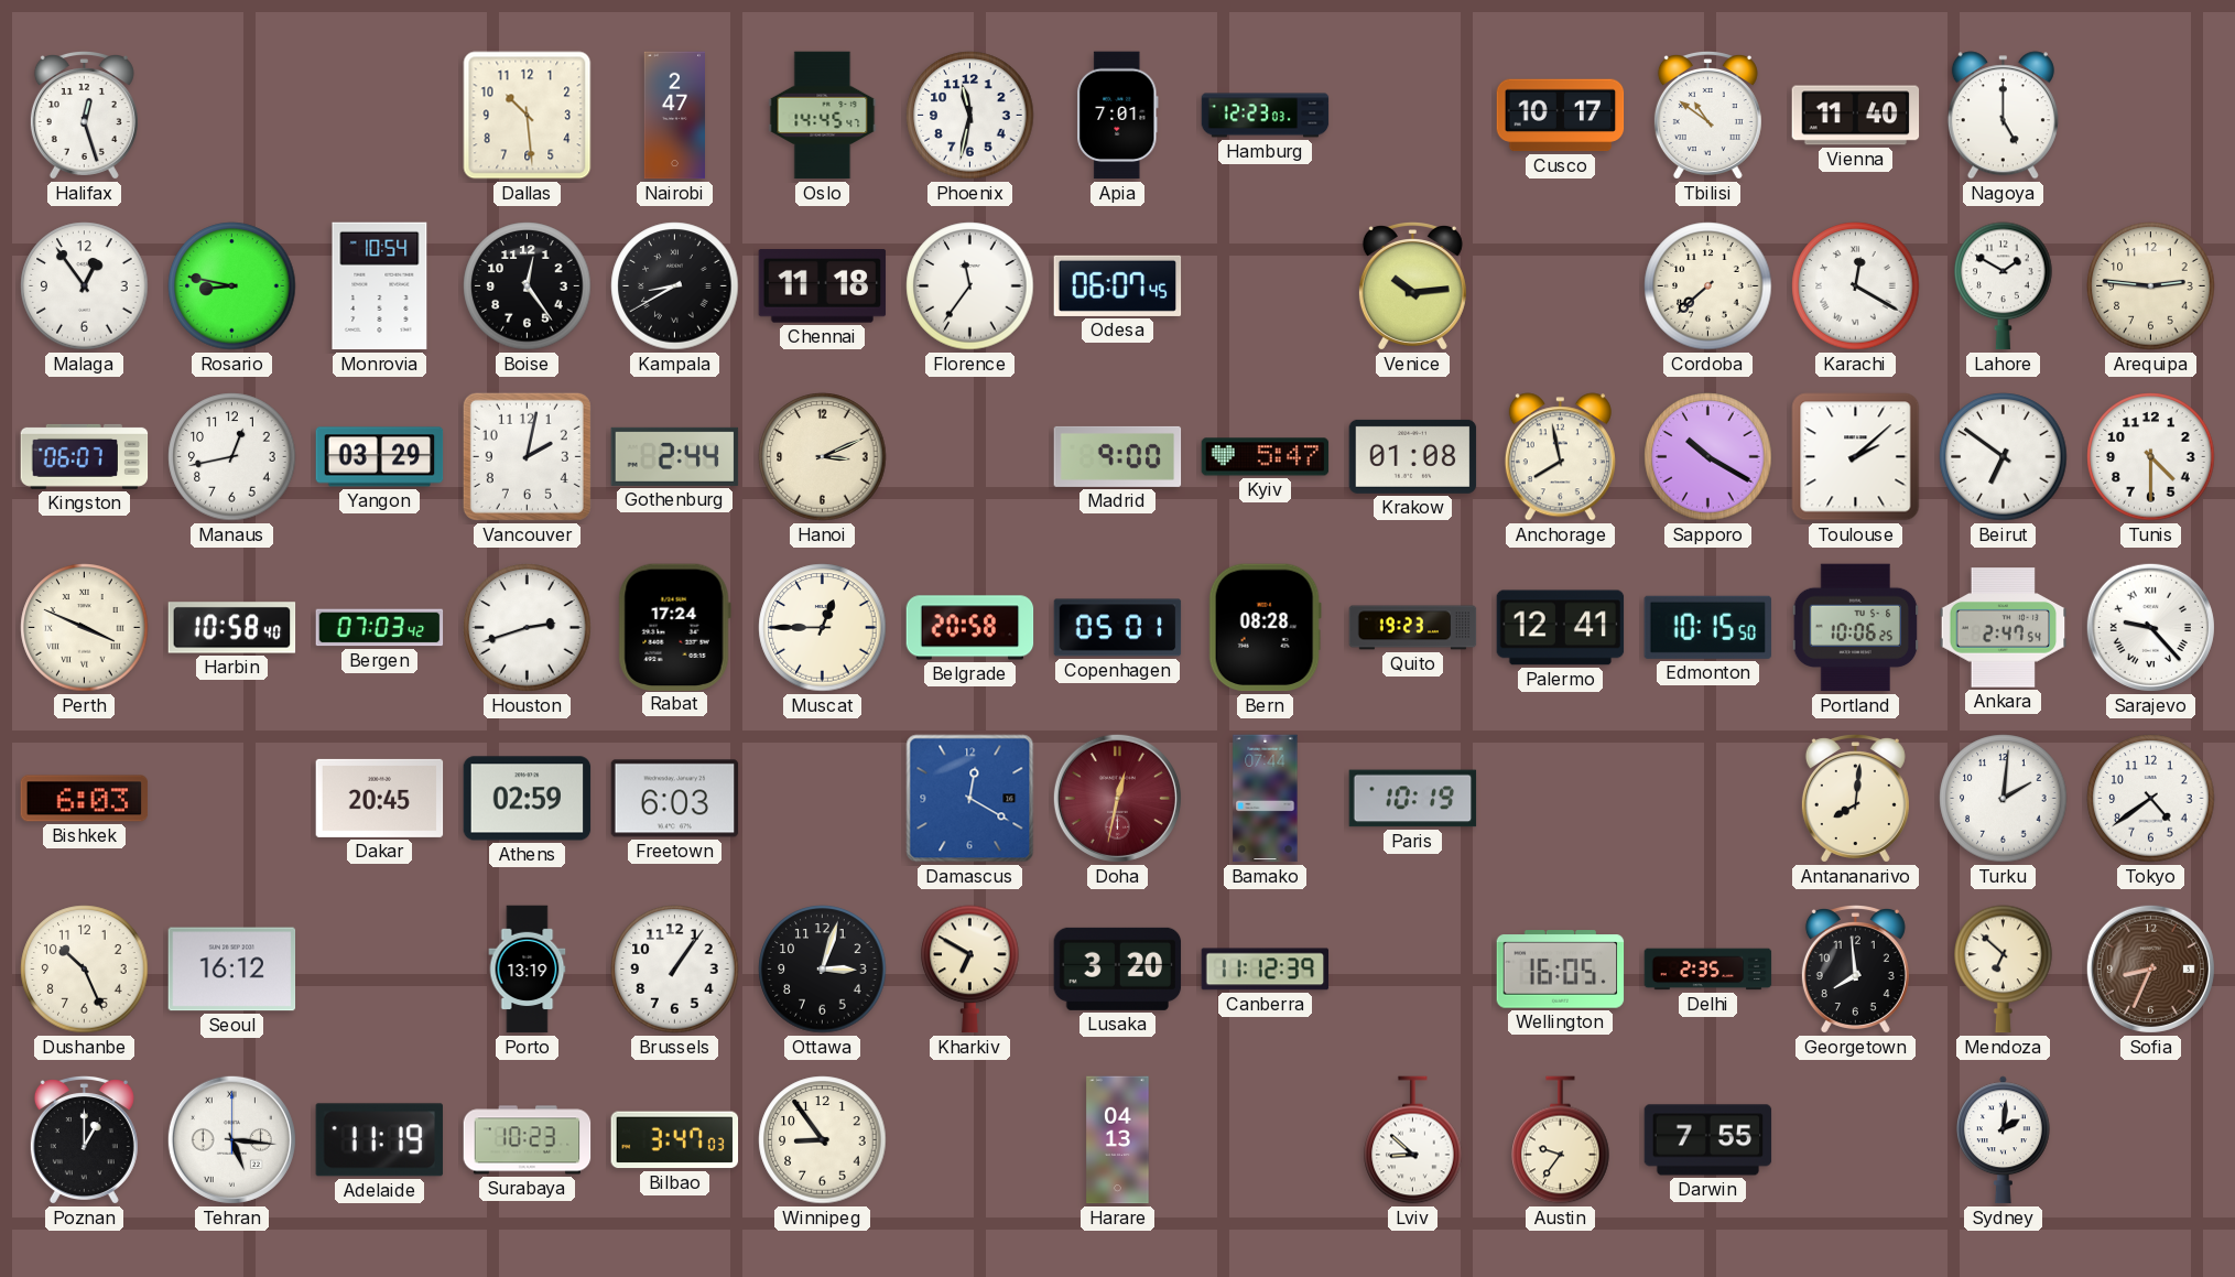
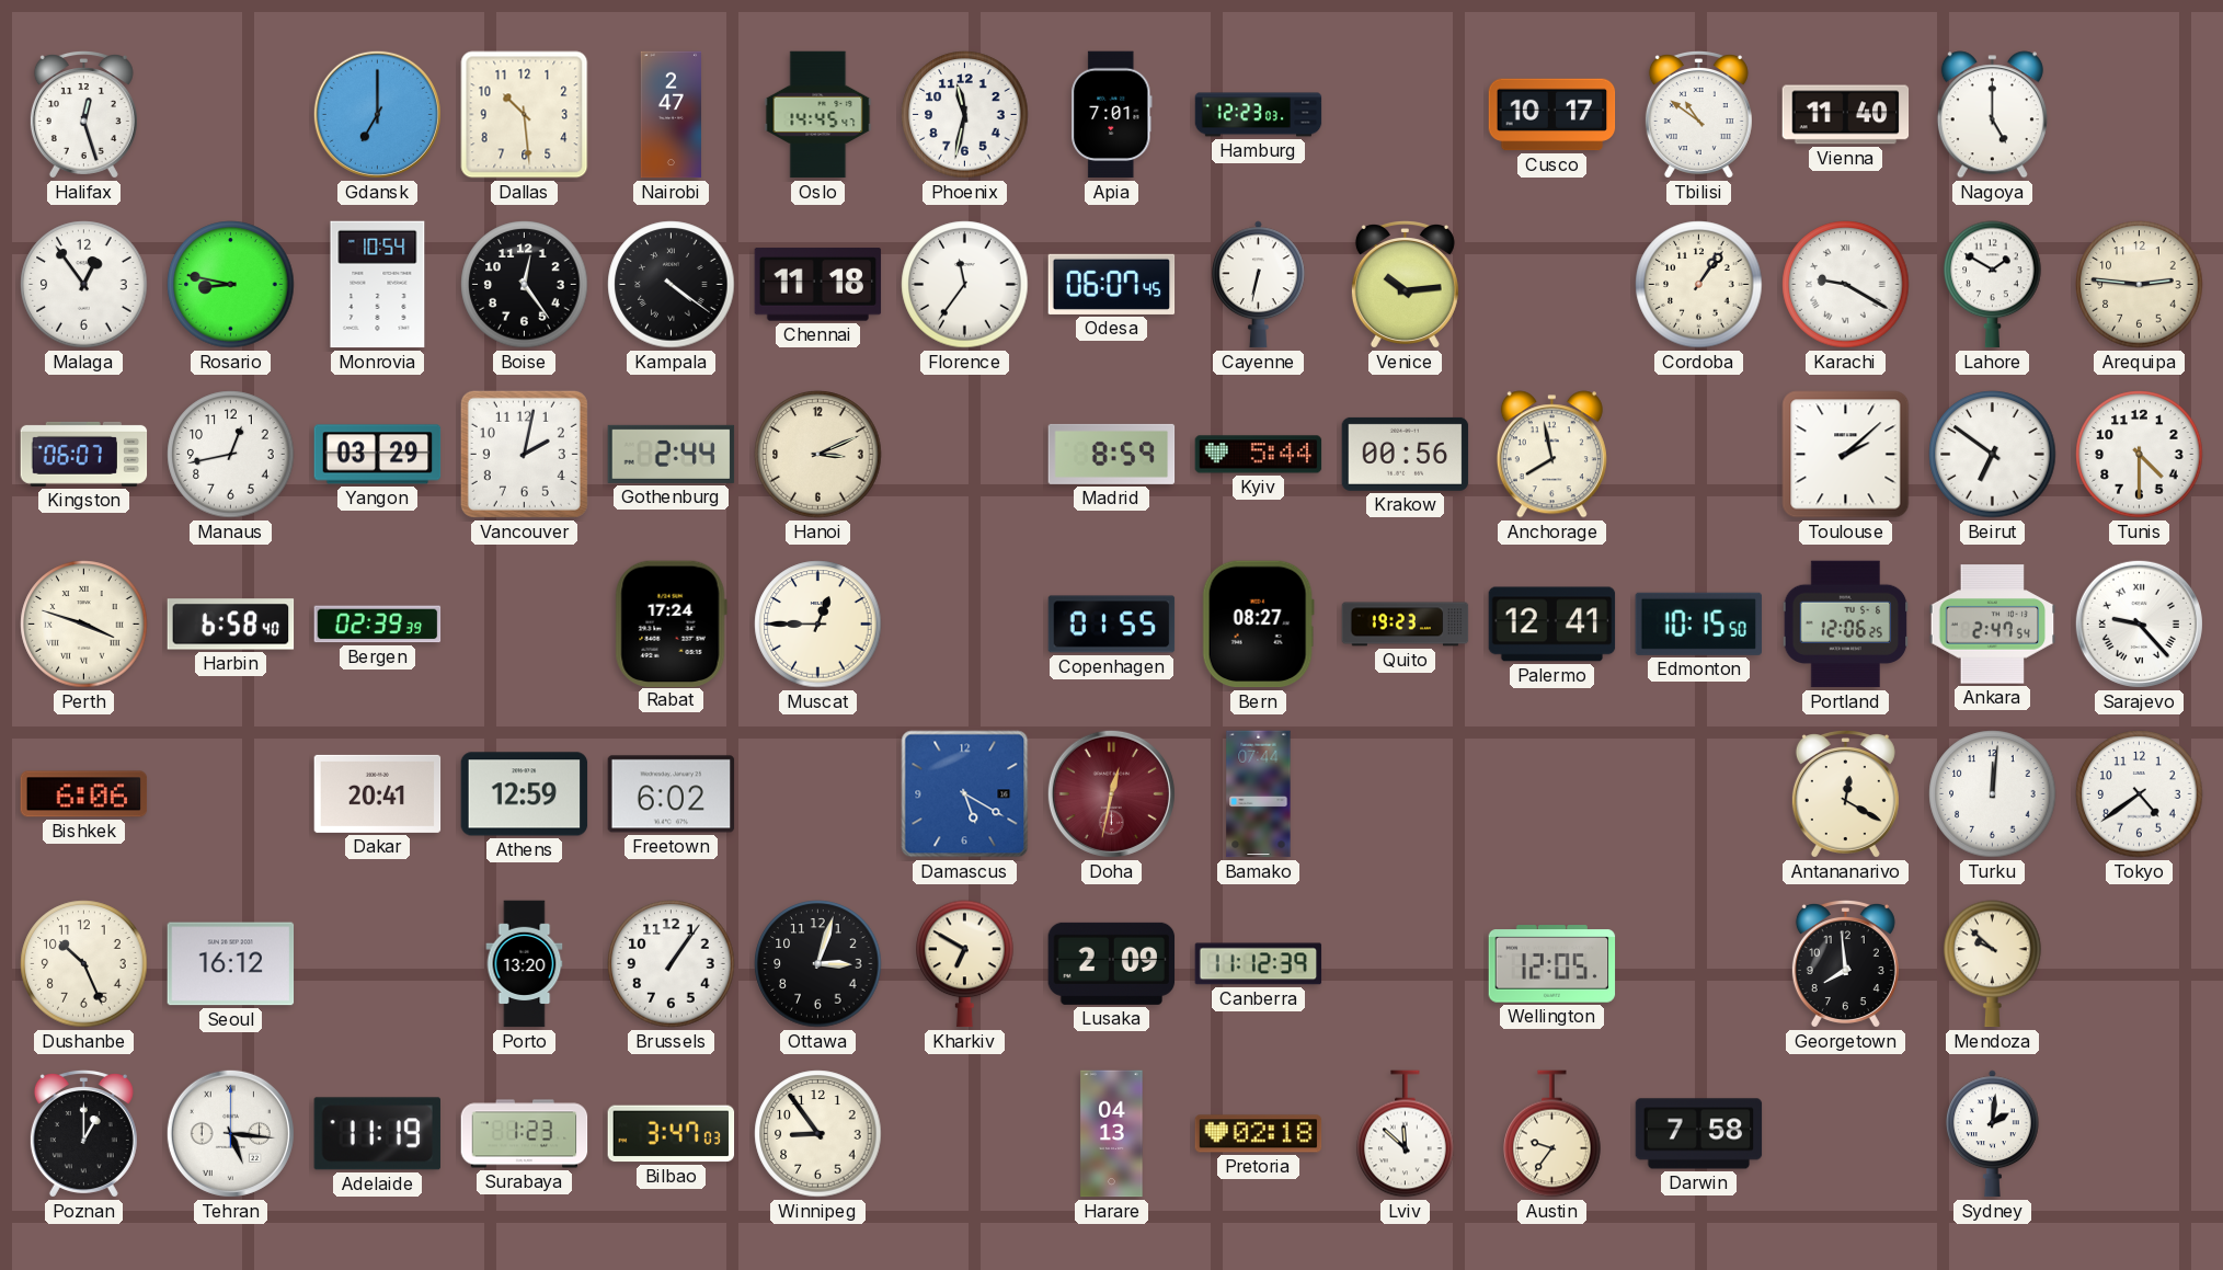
Gdansk: none -> 7:00 (377, 114)
Kampala: 8:40 -> 4:21 (672, 285)
Cayenne: none -> 6:32 (1259, 285)
Cordoba: 7:38 -> 1:06 (1699, 285)
Karachi: 12:20 -> 9:20 (1846, 285)
Madrid: 9:00 -> 8:59 (1112, 454)
Kyiv: 5:47 -> 5:44 (1259, 455)
Krakow: 01:08 -> 00:56 (1406, 454)
Sapporo: 10:20 -> none (1708, 457)
Perth: 3:49 -> 3:48 (84, 625)
Harbin: 10:58 -> 6:58 (231, 625)
Bergen: 07:03 -> 02:39 (378, 625)
Houston: 2:42 -> none (528, 628)
Belgrade: 20:58 -> none (970, 628)
Copenhagen: 05:01 -> 01:55 (1112, 625)
Bern: 08:28 -> 08:27 (1258, 625)
Portland: 10:06 -> 12:06 (1846, 625)
Bishkek: 6:03 -> 6:06 (84, 794)
Dakar: 20:45 -> 20:41 (378, 793)
Athens: 02:59 -> 12:59 (525, 794)
Freetown: 6:03 -> 6:02 (672, 794)
Damascus: 12:20 -> 5:20 (965, 794)
Paris: 10:19 -> none (1413, 799)
Antananarivo: 8:01 -> 12:20 (1845, 794)
Turku: 2:01 -> 12:01 (1993, 794)
Porto: 13:19 -> 13:20 (525, 964)
Lusaka: 3:20 -> 2:09 (1112, 963)
Wellington: 16:05 -> 12:05 (1552, 964)
Delhi: 2:35 -> none (1708, 970)
Mendoza: 6:52 -> 9:52 (1993, 964)
Sofia: 8:34 -> none (2150, 968)
Surabaya: 10:23 -> 1:23 (525, 1134)
Pretoria: none -> 02:18 (1259, 1134)
Lviv: 8:52 -> 11:52 (1406, 1134)
Darwin: 7:55 -> 7:58 (1699, 1134)
